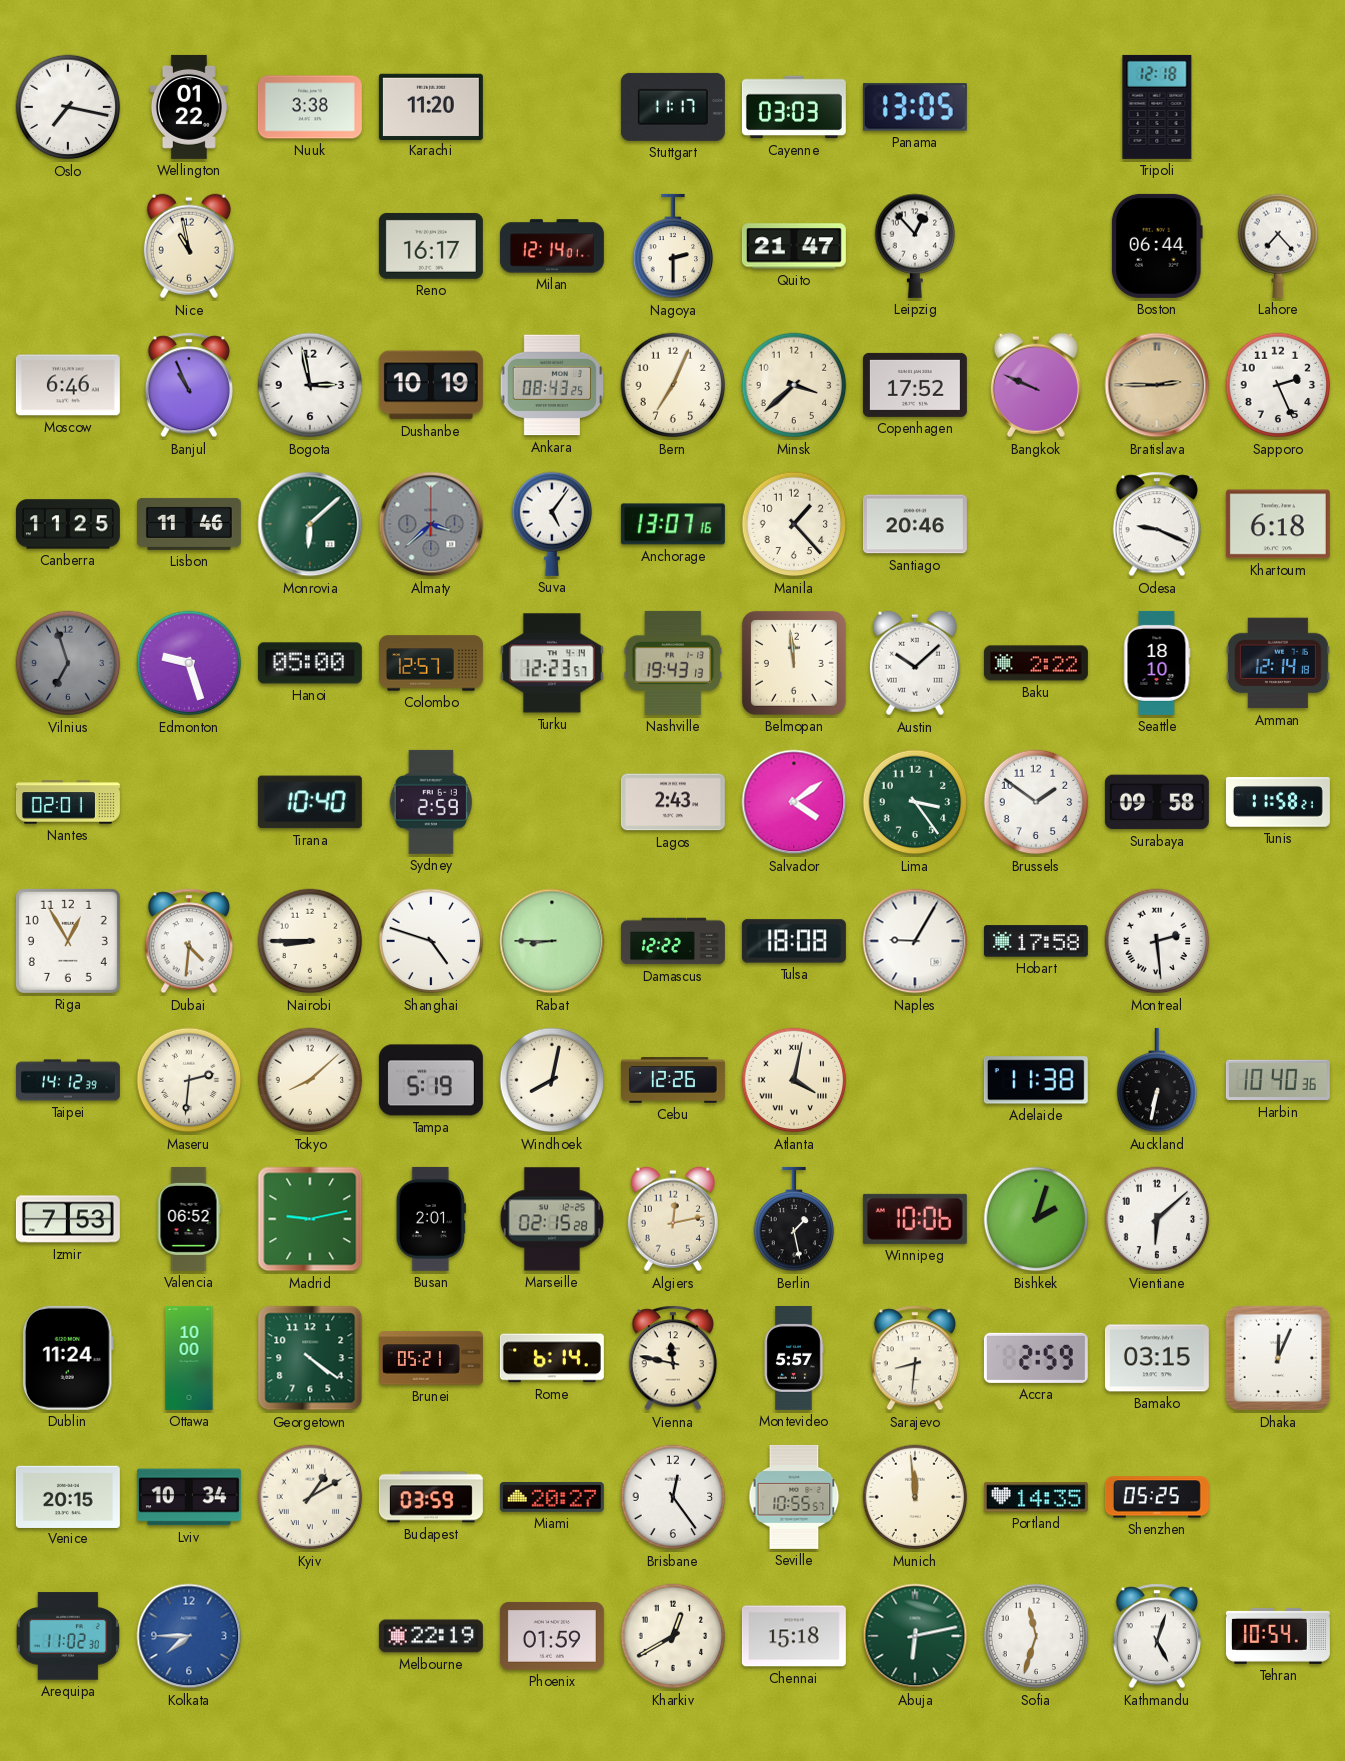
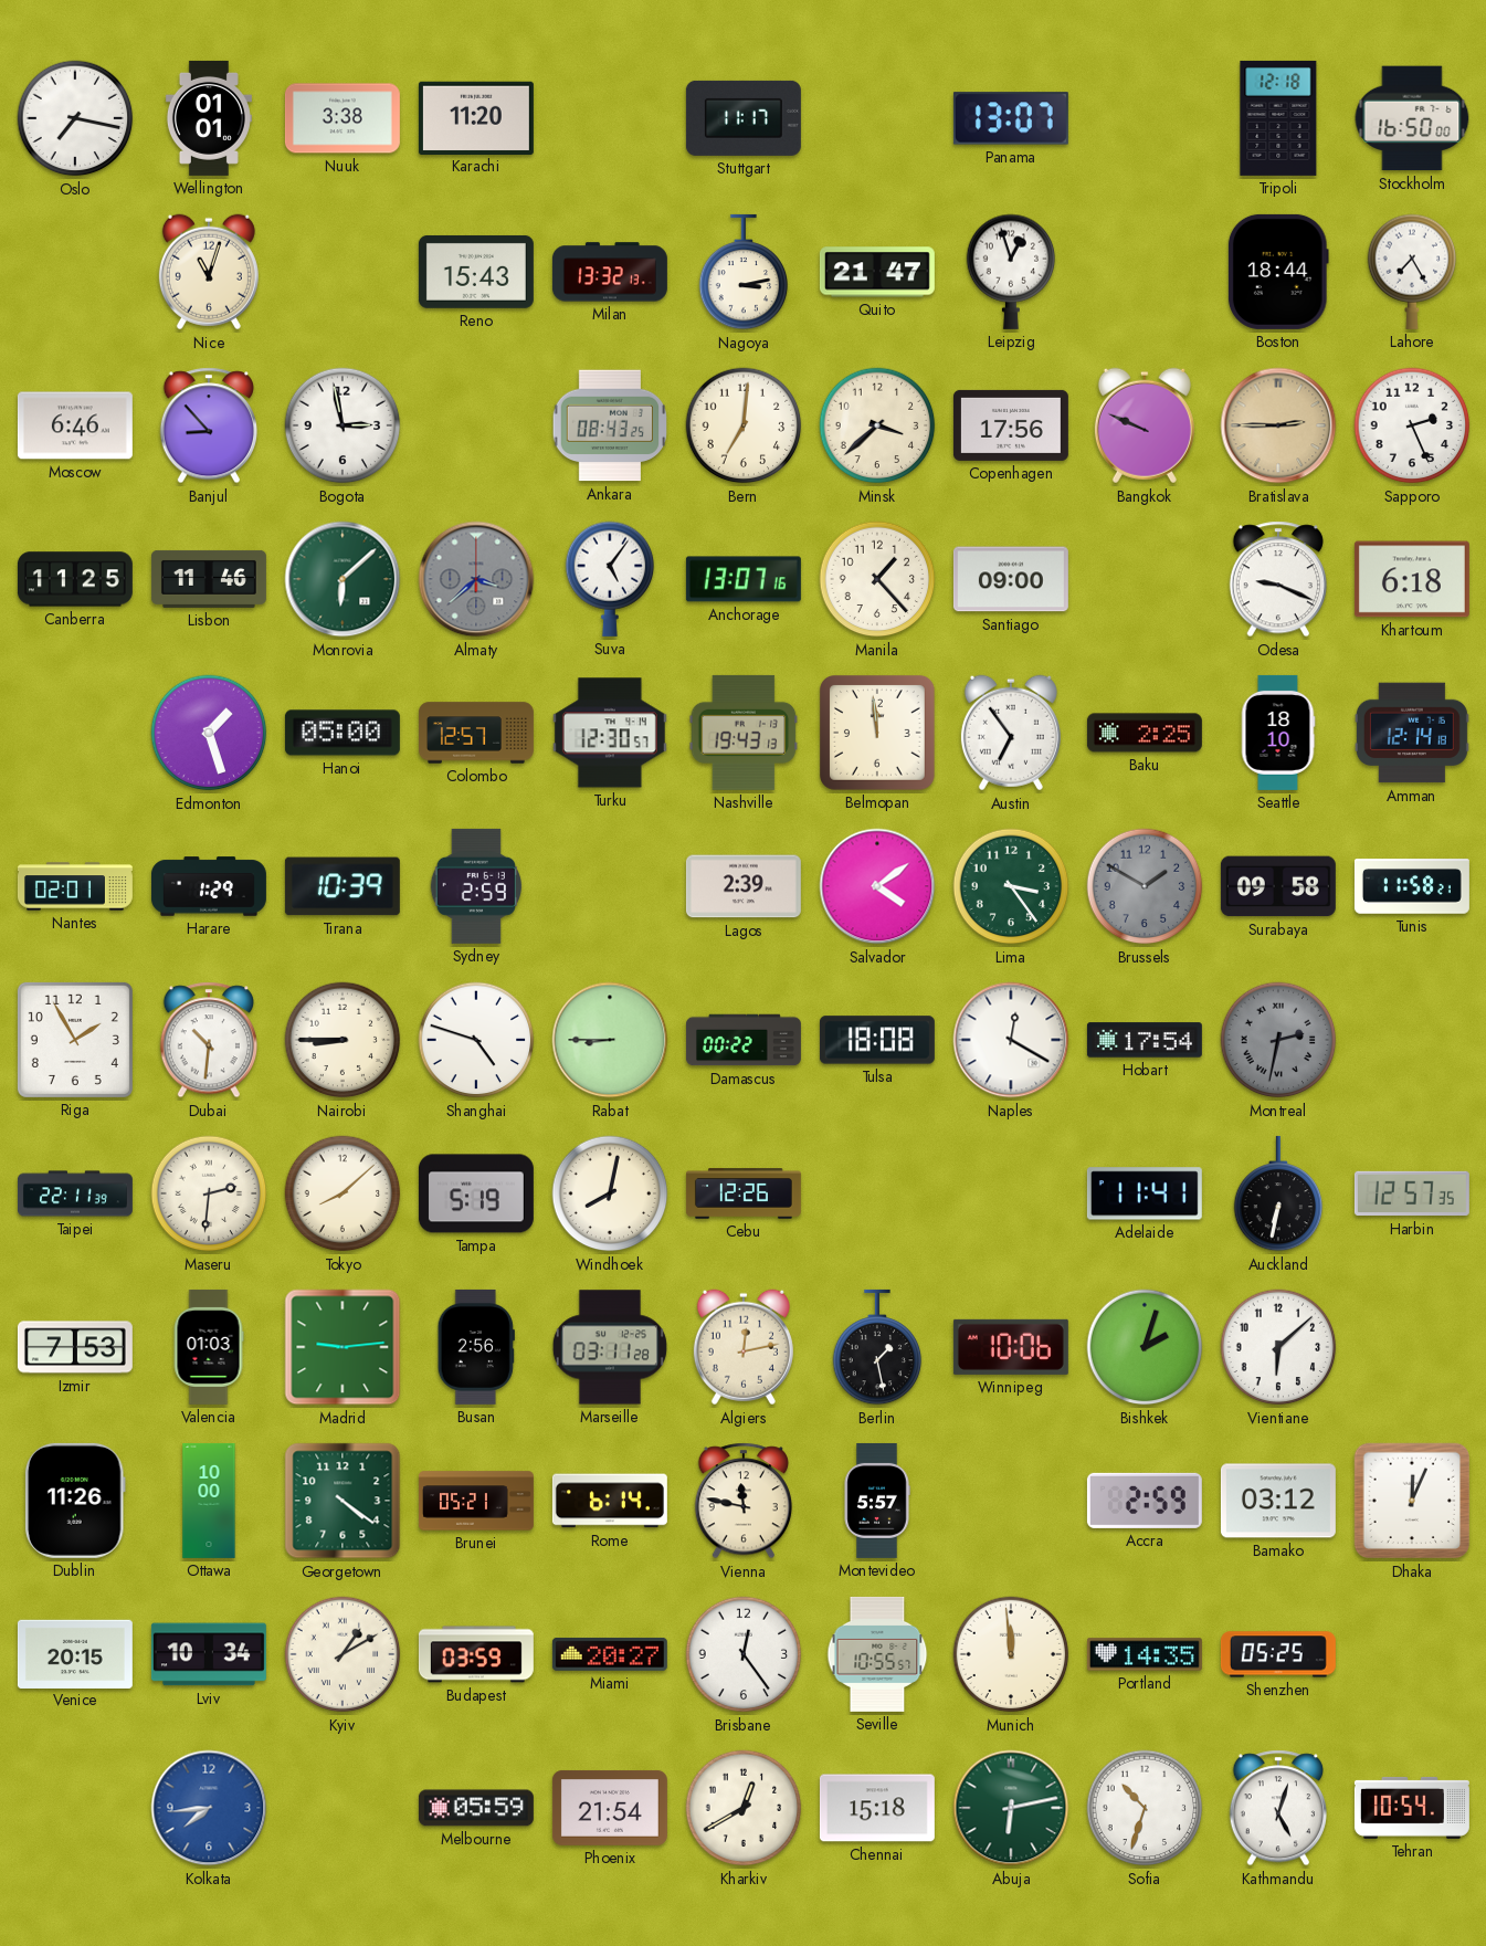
Wellington: 01:22 -> 01:01 (209, 118)
Cayenne: 03:03 -> none (794, 107)
Panama: 13:05 -> 13:07 (1011, 118)
Stockholm: none -> 16:50 (1412, 118)
Nice: 10:58 -> 11:03 (209, 272)
Reno: 16:17 -> 15:43 (476, 272)
Milan: 12:14 -> 13:32 (610, 272)
Nagoya: 2:30 -> 3:13 (744, 272)
Leipzig: 12:53 -> 12:57 (1011, 272)
Boston: 06:44 -> 18:44 (1278, 272)
Lahore: 7:23 -> 7:25 (1412, 272)
Banjul: 10:56 -> 8:53 (208, 425)
Dushanbe: 10:19 -> none (431, 385)
Bern: 7:04 -> 7:01 (744, 425)
Copenhagen: 17:52 -> 17:56 (1011, 425)
Santiago: 20:46 -> 09:00 (1011, 579)
Vilnius: 6:57 -> none (68, 663)
Edmonton: 9:27 -> 1:27 (209, 733)
Turku: 12:23 -> 12:30 (610, 733)
Austin: 10:08 -> 6:54 (1011, 733)
Baku: 2:22 -> 2:25 (1145, 733)
Harare: none -> 1:29 (209, 886)
Tirana: 10:40 -> 10:39 (342, 886)
Lagos: 2:43 -> 2:39 (744, 886)
Brussels: 1:51 -> 1:50 (1145, 886)
Brussels dial: white -> grey (1145, 886)
Riga: 12:55 -> 1:55 (75, 1040)
Dubai: 4:31 -> 10:31 (208, 1040)
Damascus: 12:22 -> 00:22 (744, 1040)
Naples: 9:05 -> 12:20 (1011, 1040)
Hobart: 17:58 -> 17:54 (1145, 1040)
Montreal: 2:29 -> 2:32 (1278, 1040)
Montreal dial: white -> grey (1278, 1040)
Taipei: 14:12 -> 22:11 (75, 1193)
Atlanta: 4:02 -> none (794, 1080)
Adelaide: 11:38 -> 11:41 (1145, 1193)
Harbin: 10:40 -> 12:57 (1412, 1193)
Valencia: 06:52 -> 01:03 (209, 1347)
Madrid: 9:13 -> 9:14 (342, 1347)
Busan: 2:01 -> 2:56 (476, 1347)
Marseille: 02:15 -> 03:11 (610, 1347)
Dublin: 11:24 -> 11:26 (75, 1501)
Sarajevo: 8:31 -> none (914, 1358)
Bamako: 03:15 -> 03:12 (1278, 1501)
Arequipa: 11:02 -> none (68, 1636)
Kolkata: 7:45 -> 7:44 (209, 1808)
Melbourne: 22:19 -> 05:59 (476, 1808)
Phoenix: 01:59 -> 21:54 (610, 1808)
Sofia: 11:33 -> 10:33 (1145, 1808)
